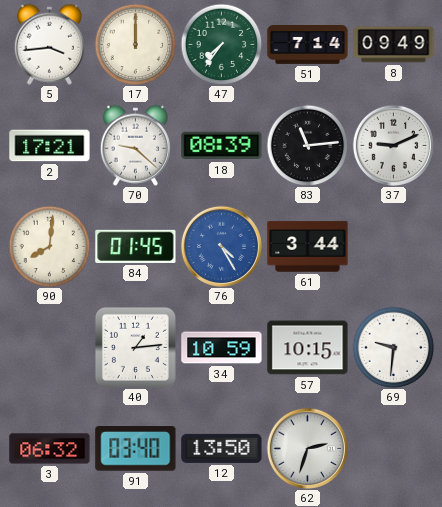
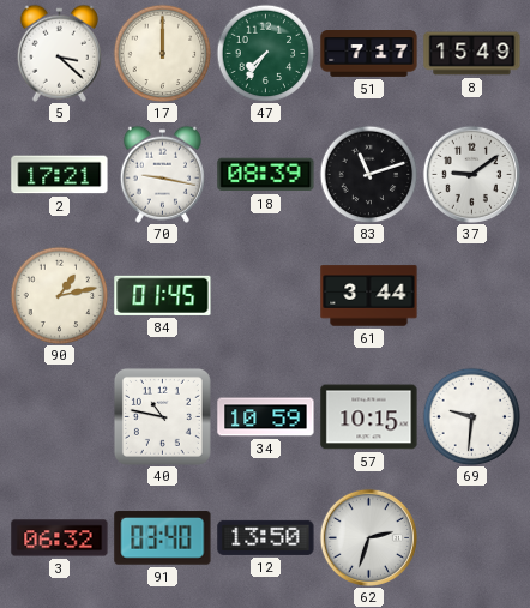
5: 3:44 -> 3:22 (59, 53)
51: 7:14 -> 7:17 (369, 54)
8: 09:49 -> 15:49 (472, 54)
70: 9:22 -> 9:17 (162, 174)
83: 11:14 -> 11:12 (368, 174)
37: 9:11 -> 9:09 (471, 174)
90: 8:01 -> 1:13 (59, 295)
76: 4:25 -> none (221, 246)
40: 1:14 -> 10:47 (162, 416)
